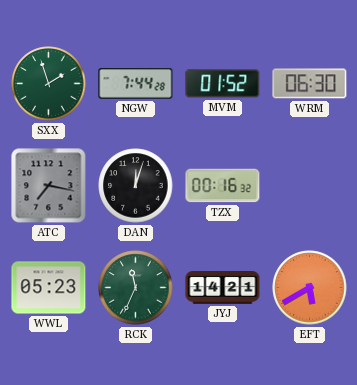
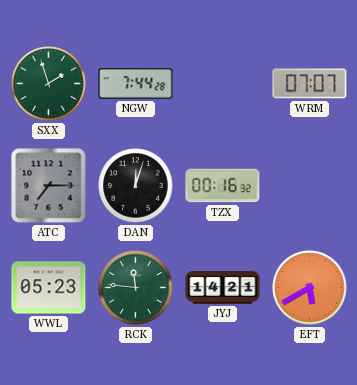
MVM: 01:52 -> none (223, 84)
WRM: 06:30 -> 07:07 (310, 84)
ATC: 7:17 -> 7:15 (49, 186)
RCK: 11:34 -> 11:46 (136, 288)
